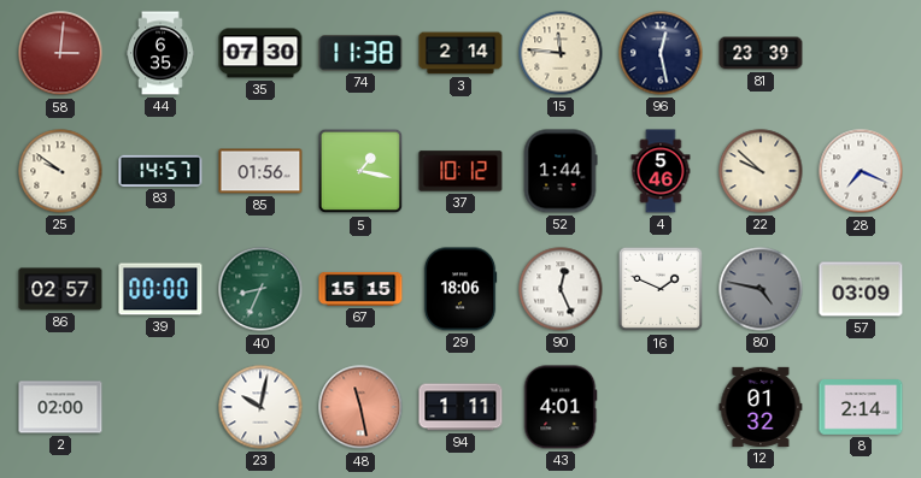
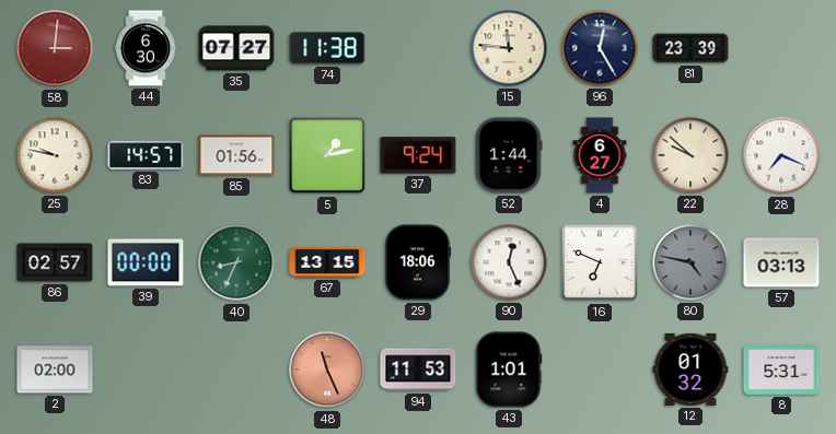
44: 6:35 -> 6:30 (146, 48)
35: 07:30 -> 07:27 (236, 48)
3: 2:14 -> none (461, 53)
96: 12:28 -> 12:25 (600, 48)
25: 9:51 -> 9:47 (55, 155)
5: 1:17 -> 1:13 (327, 155)
37: 10:12 -> 9:24 (418, 155)
4: 5:46 -> 6:27 (600, 155)
67: 15:15 -> 13:15 (327, 262)
16: 1:49 -> 6:49 (600, 262)
57: 03:09 -> 03:13 (781, 262)
23: 10:02 -> none (260, 407)
48: 11:28 -> 11:26 (327, 370)
94: 1:11 -> 11:53 (418, 370)
43: 4:01 -> 1:01 (509, 370)
8: 2:14 -> 5:31 (781, 370)
